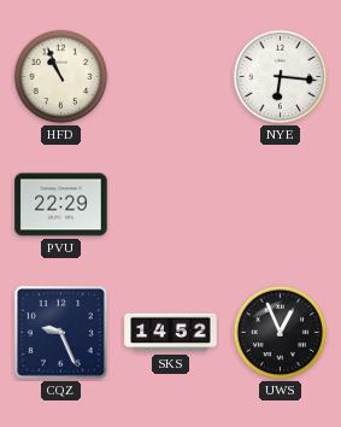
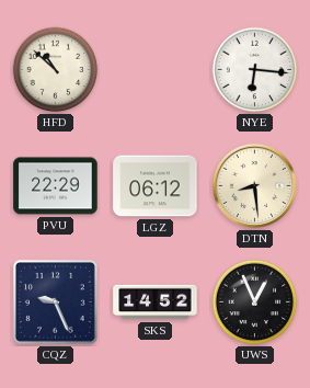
HFD: 10:56 -> 10:52 (56, 70)
LGZ: none -> 06:12 (156, 186)
DTN: none -> 8:29 (254, 185)
